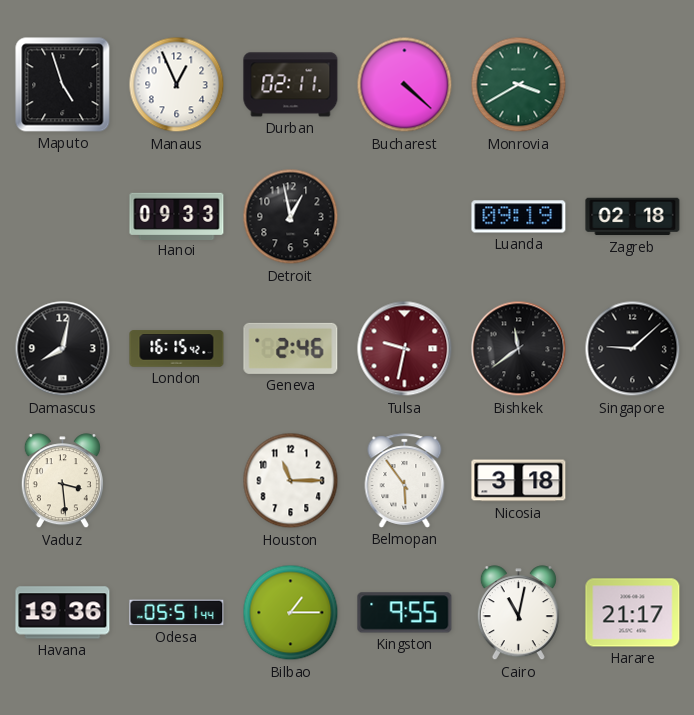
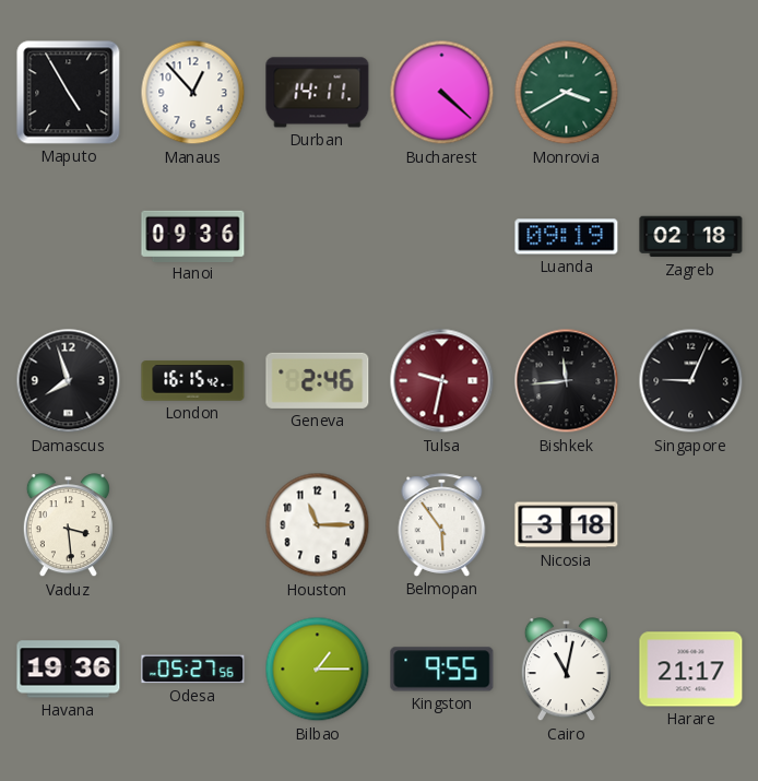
Maputo: 4:57 -> 4:55 (69, 93)
Manaus: 12:56 -> 12:53 (193, 93)
Durban: 02:11 -> 14:11 (318, 93)
Hanoi: 09:33 -> 09:36 (193, 236)
Detroit: 12:58 -> none (291, 217)
Damascus: 8:02 -> 7:57 (69, 381)
Bishkek: 11:39 -> 11:44 (567, 381)
Singapore: 9:08 -> 9:04 (691, 381)
Odesa: 05:51 -> 05:27 (193, 670)
